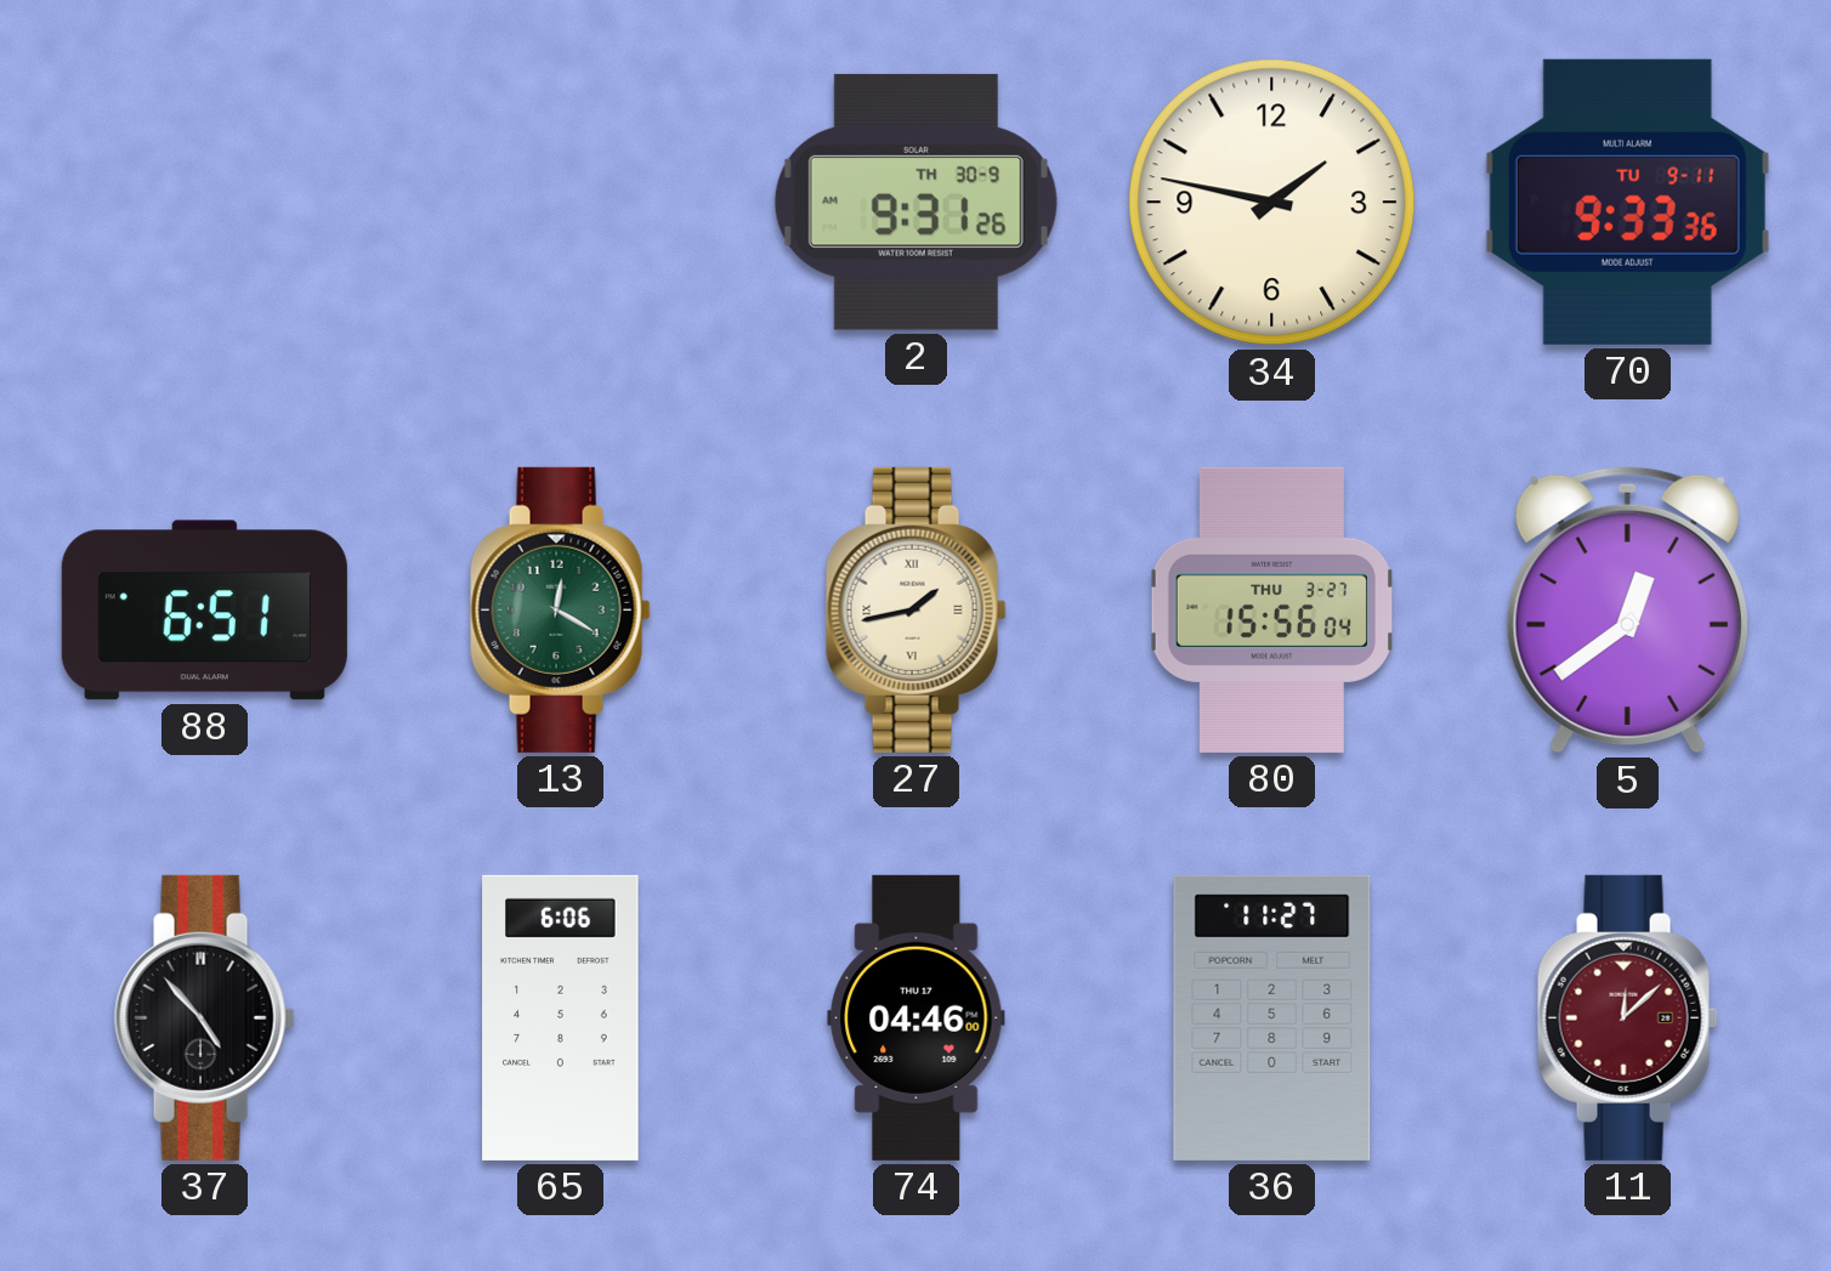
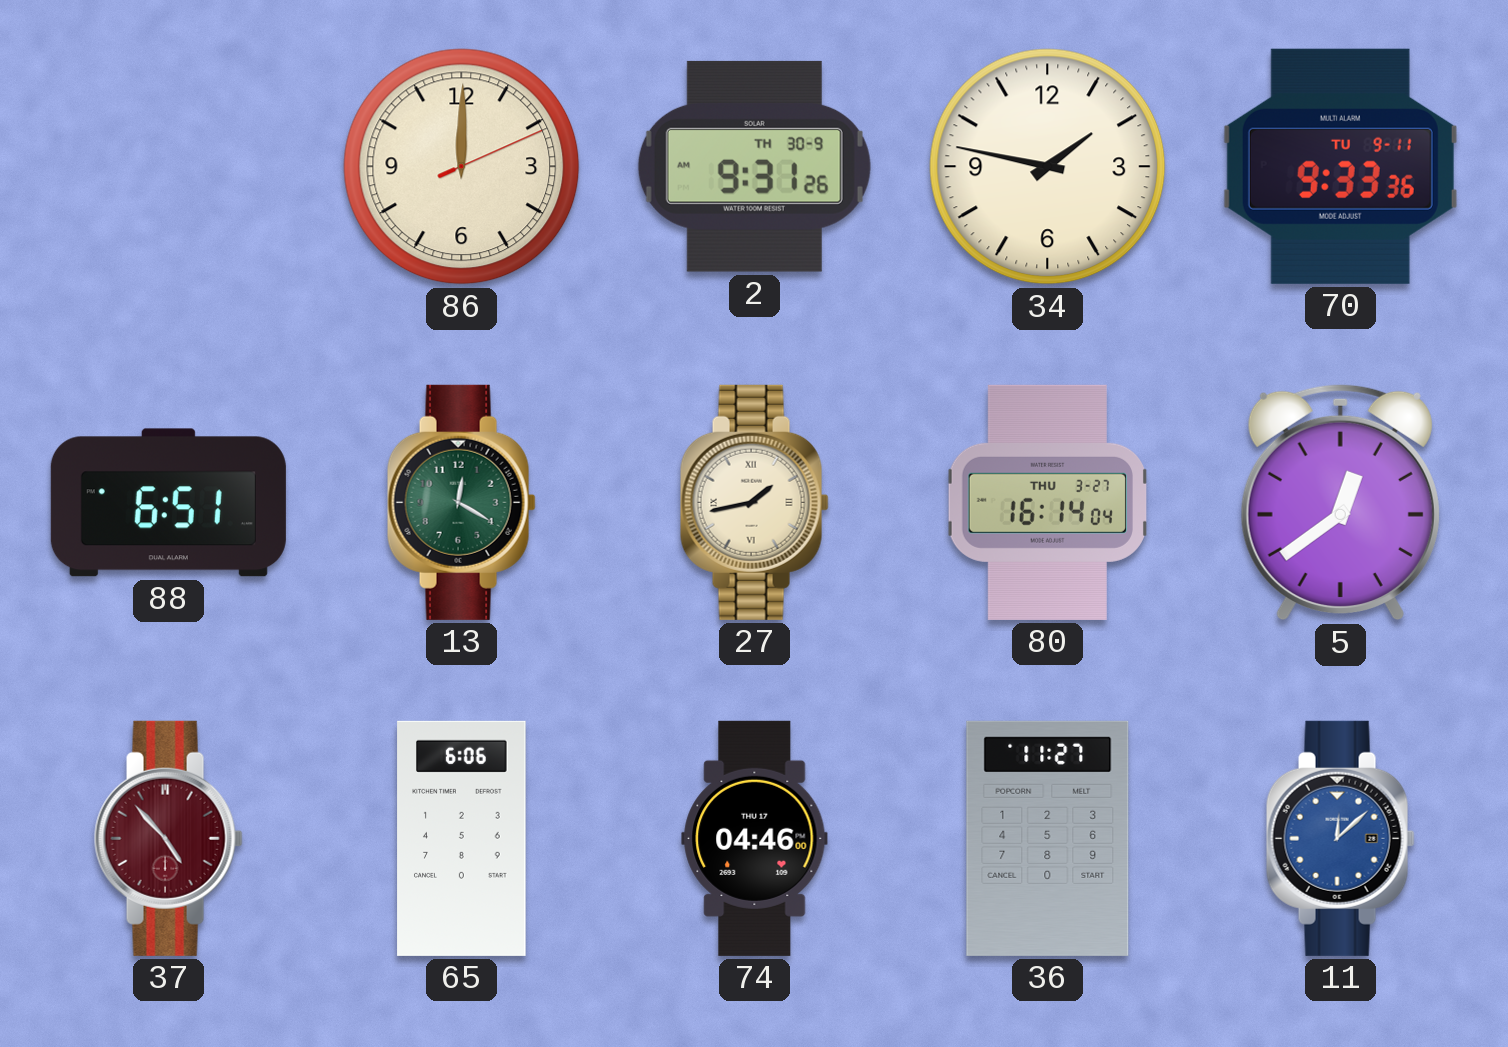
86: none -> 12:00 (462, 167)
80: 15:56 -> 16:14 (1047, 502)
37 dial: black -> burgundy (168, 838)
11 dial: burgundy -> blue (1340, 838)
